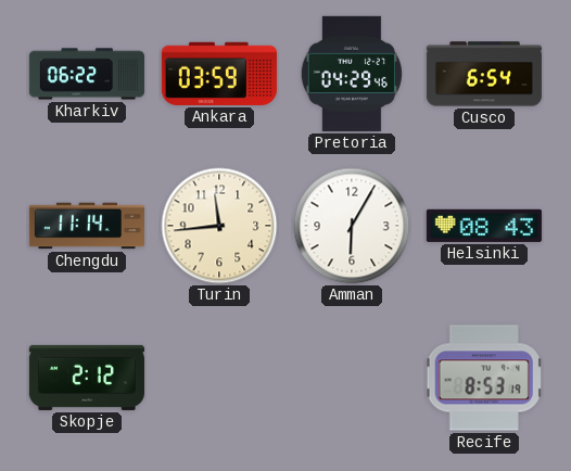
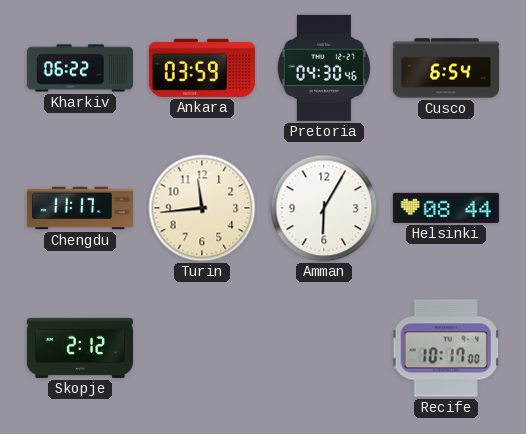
Pretoria: 04:29 -> 04:30 (324, 68)
Chengdu: 11:14 -> 11:17 (80, 208)
Helsinki: 08:43 -> 08:44 (446, 208)
Recife: 8:53 -> 10:17 (446, 348)
